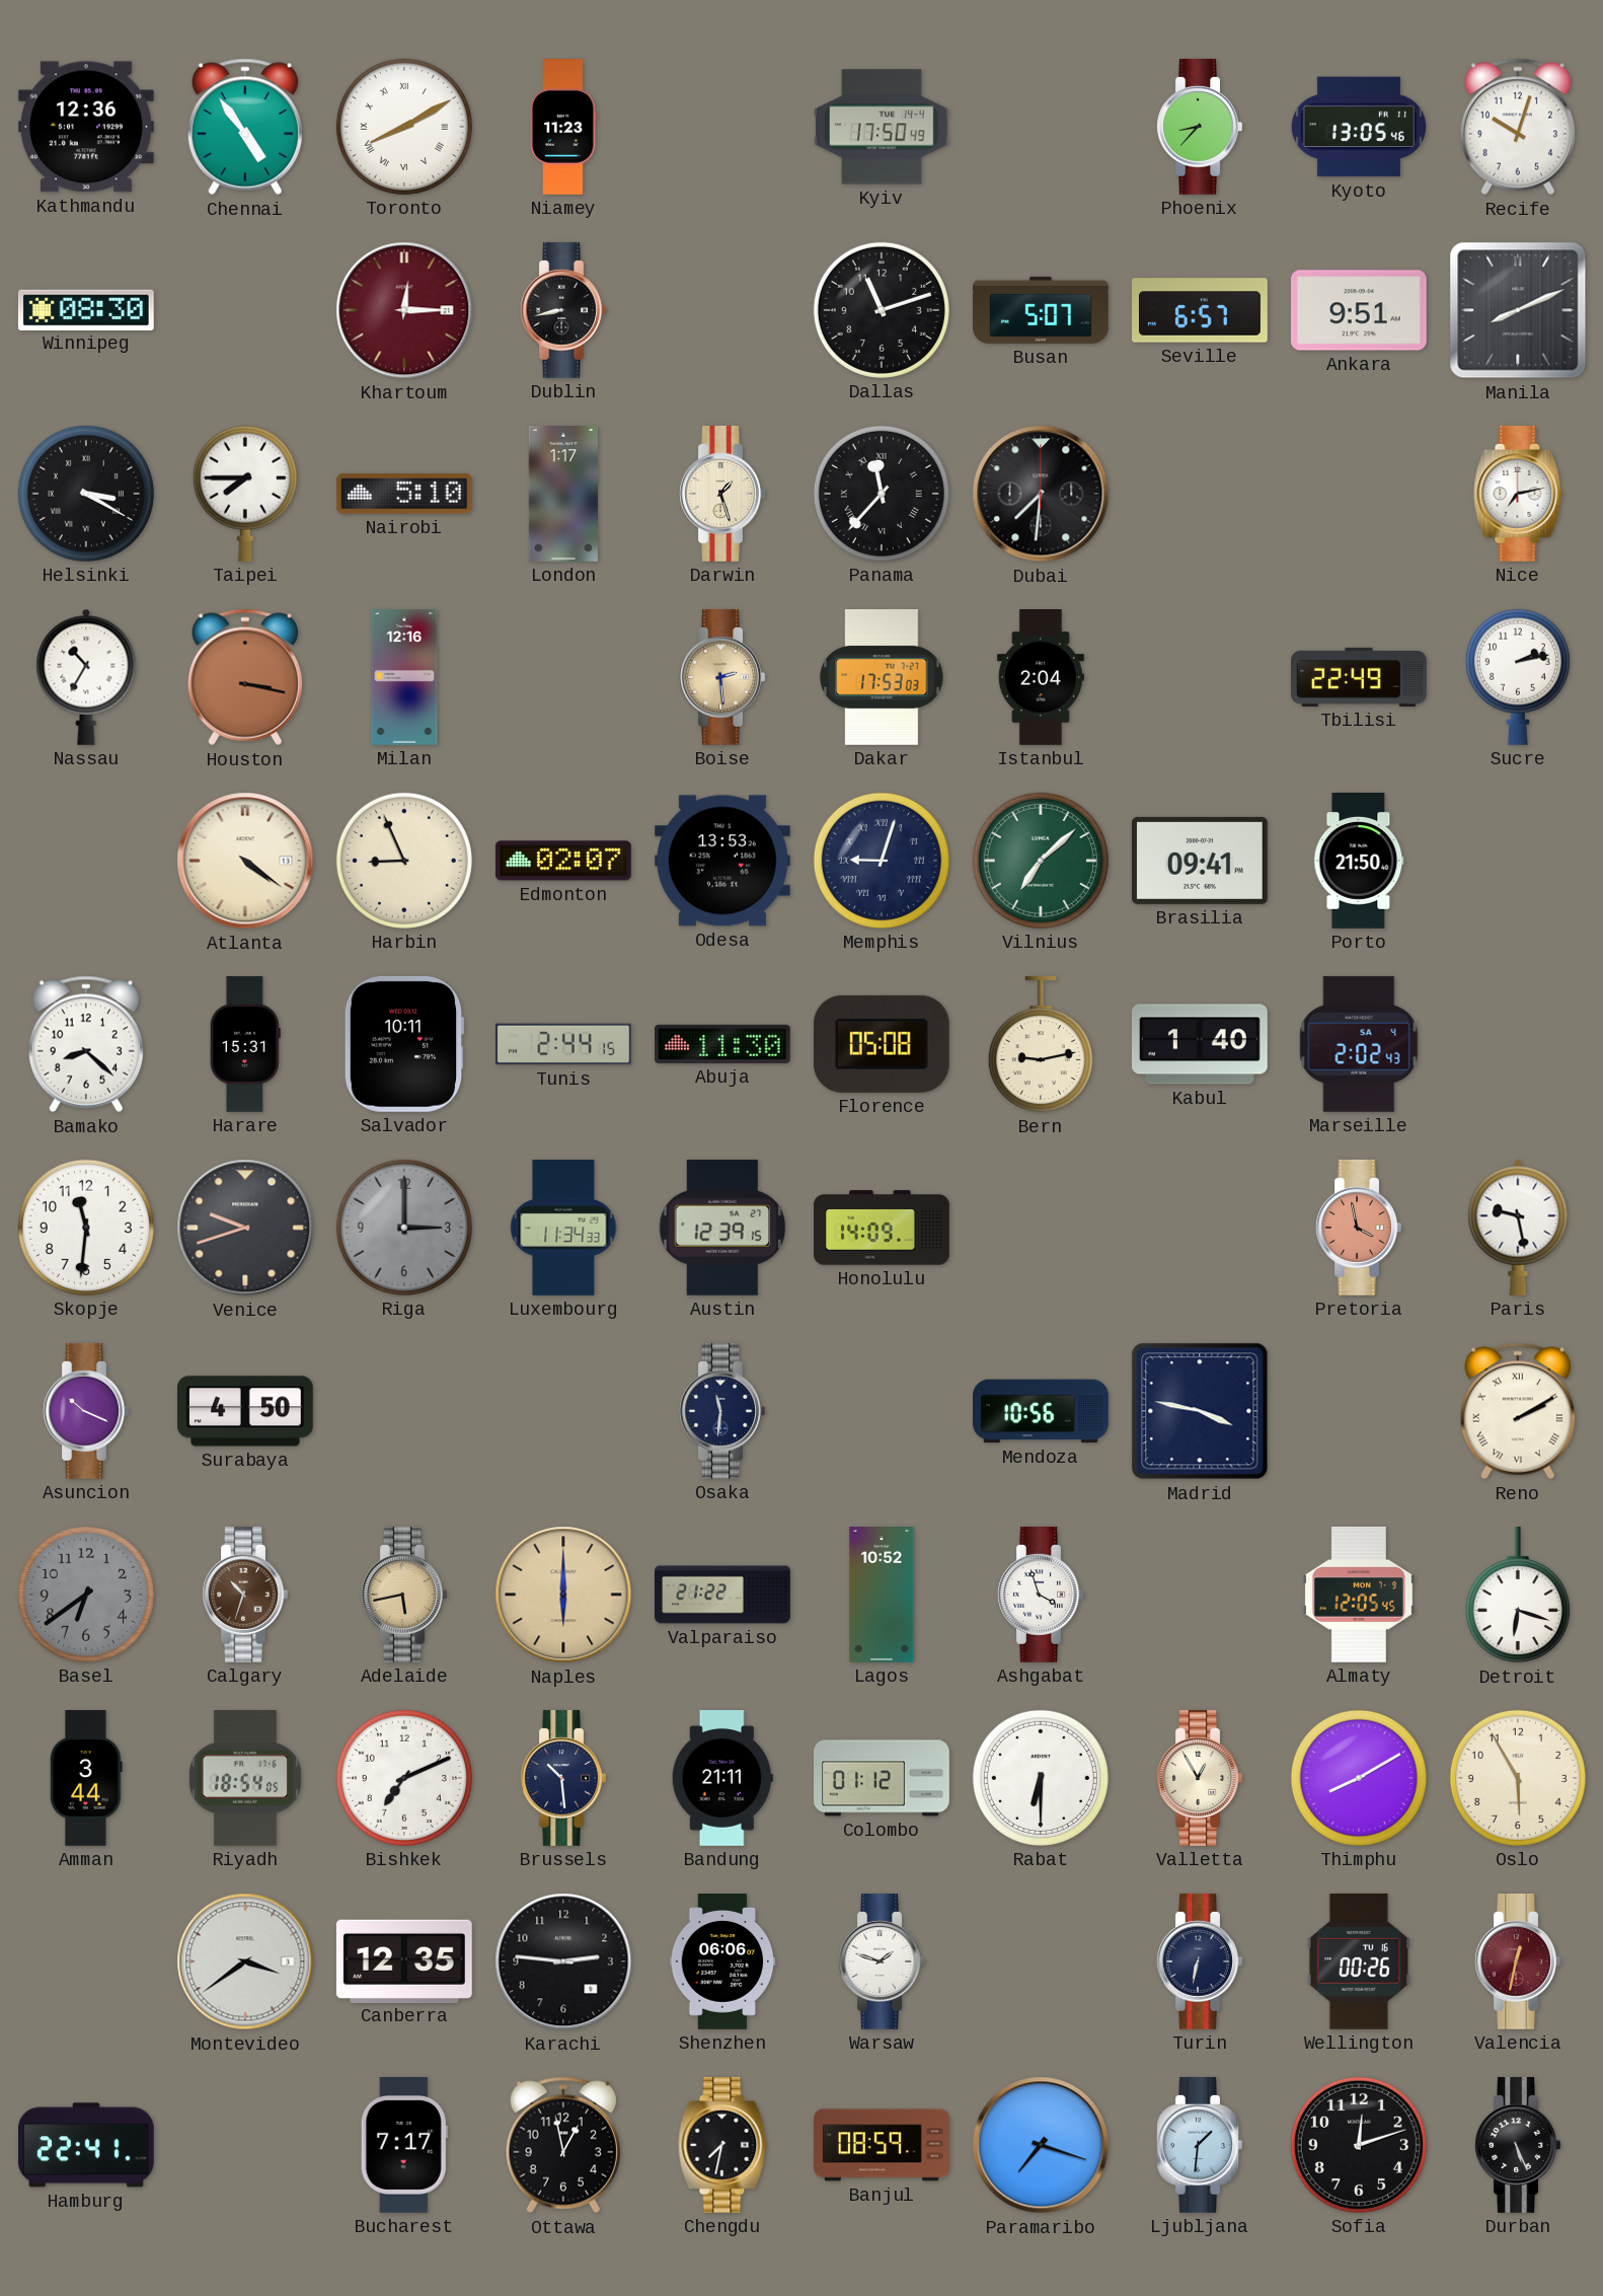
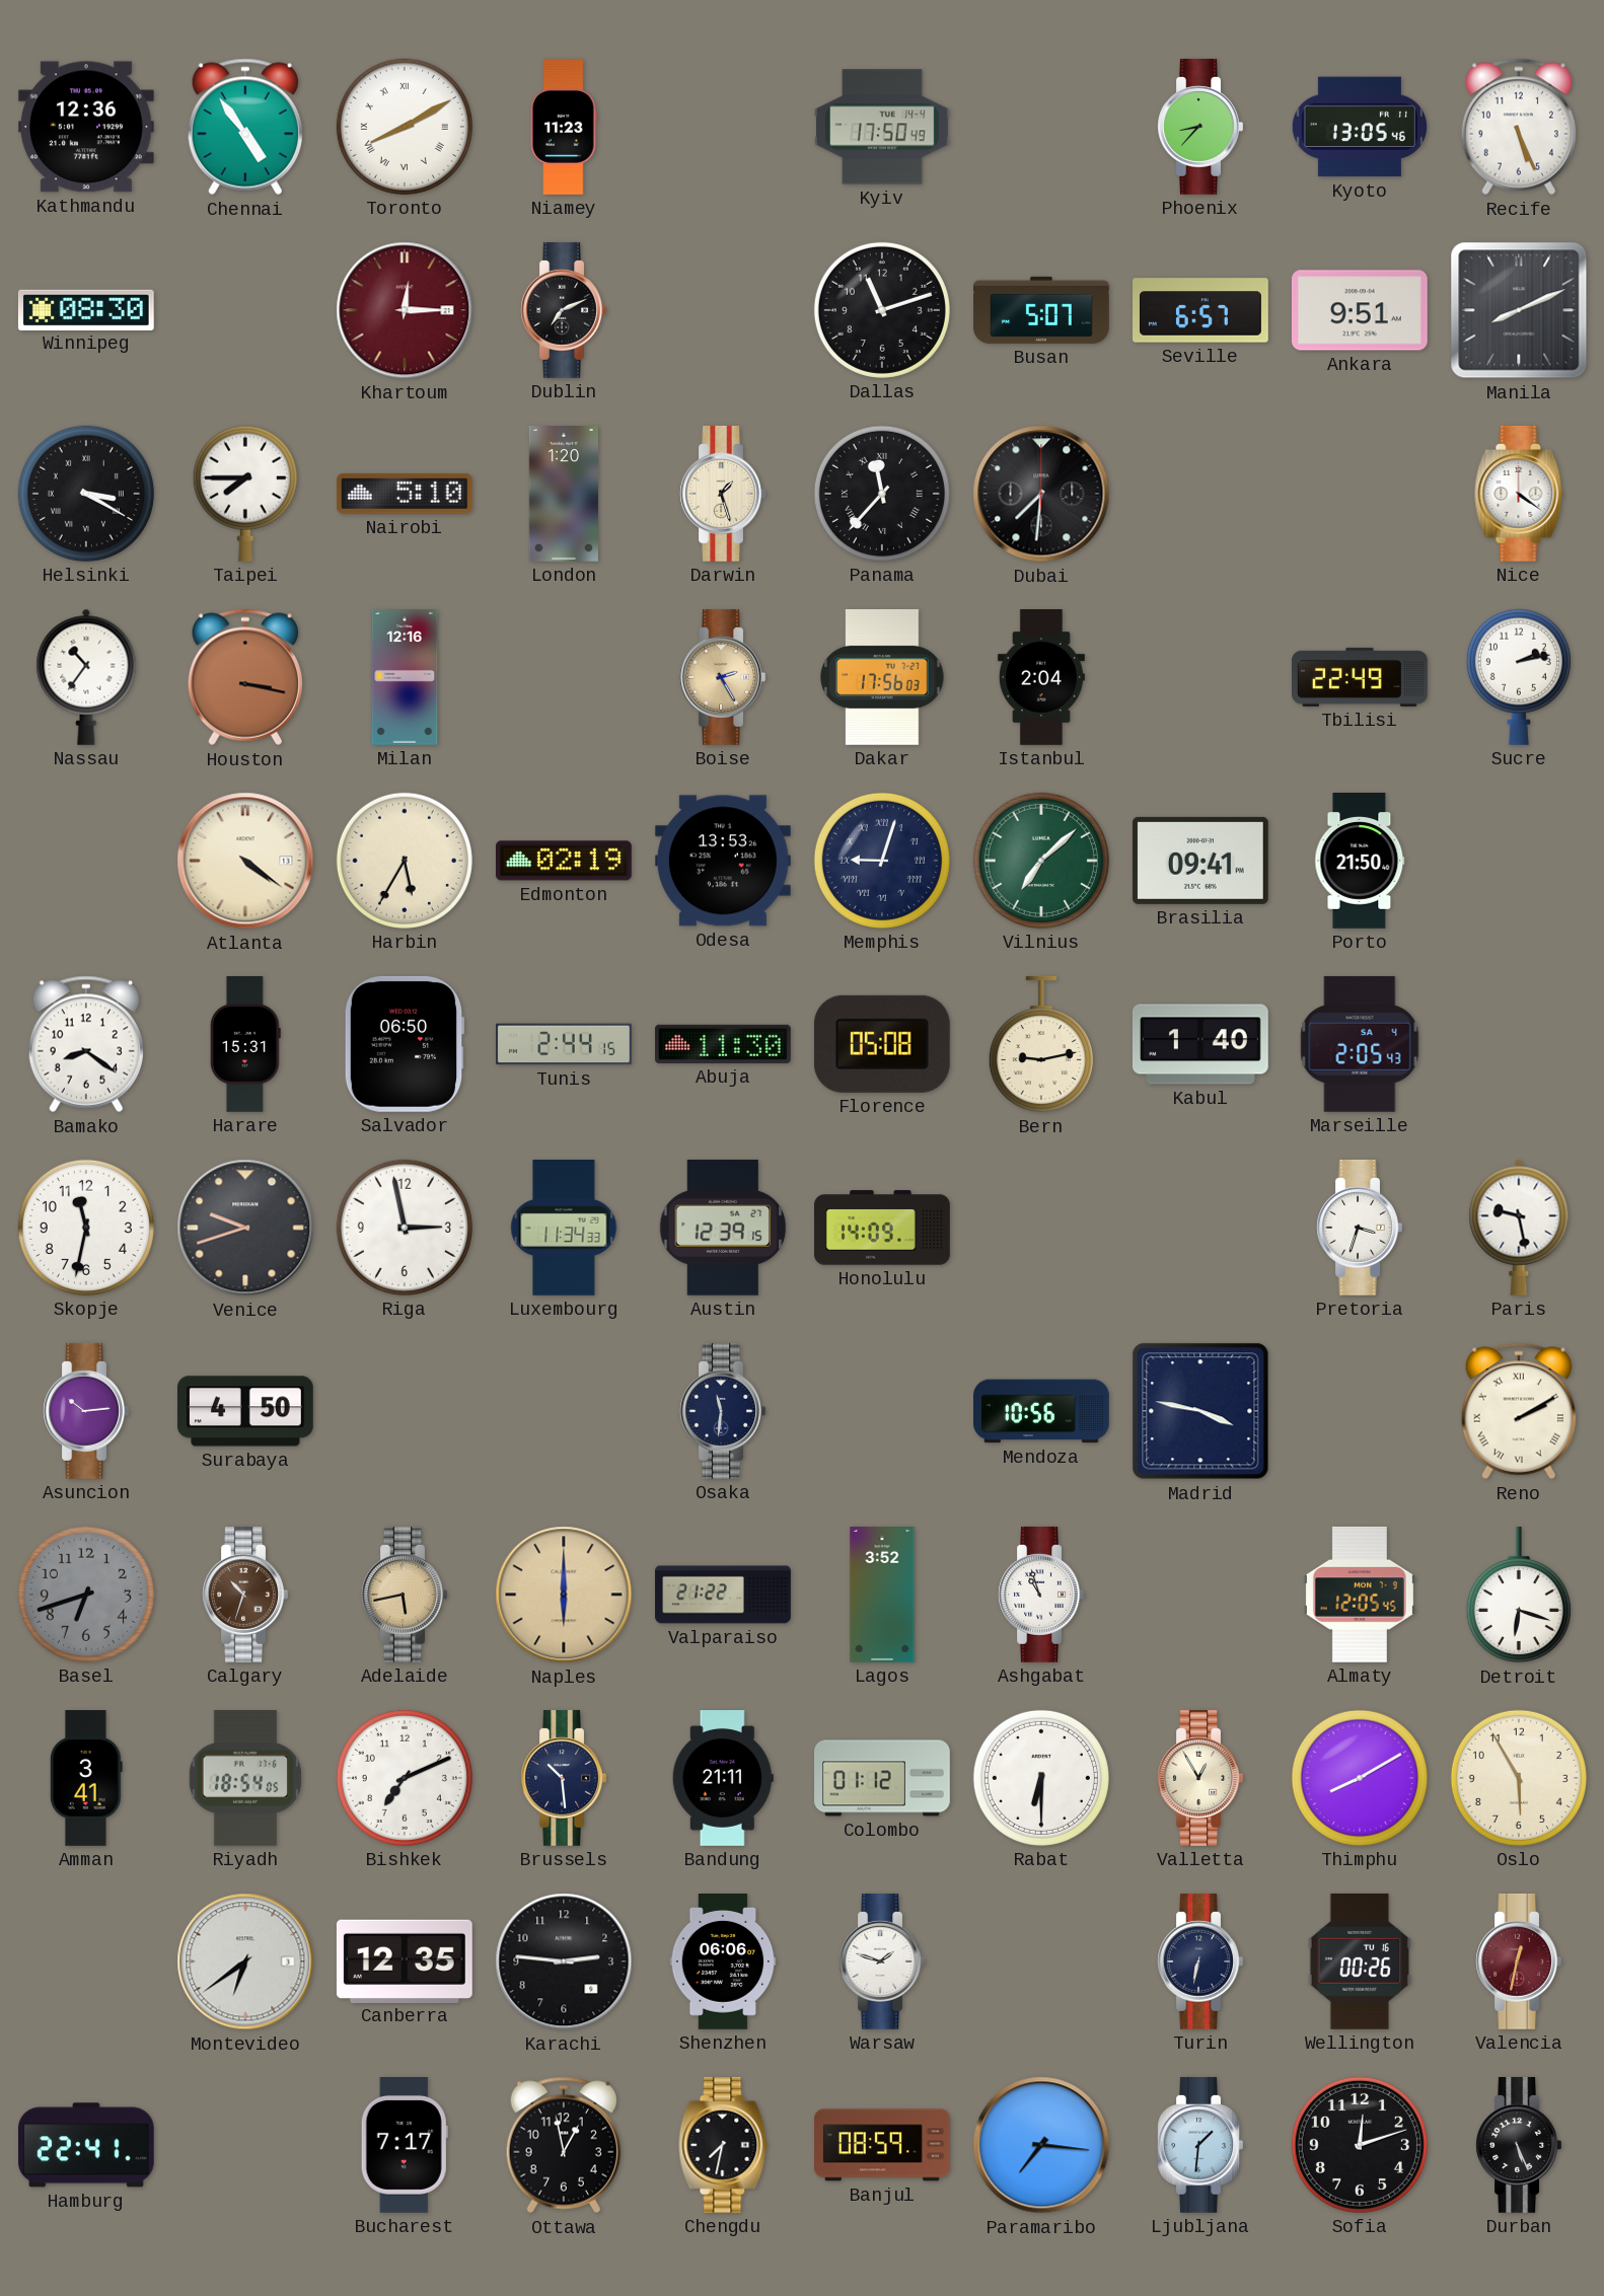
Recife: 10:03 -> 5:26 (1519, 127)
Dublin: 8:43 -> 7:11 (564, 310)
London: 1:17 -> 1:20 (564, 495)
Nice: 7:13 -> 4:21 (1519, 494)
Nassau: 10:35 -> 10:36 (86, 677)
Boise: 2:29 -> 2:25 (723, 677)
Dakar: 17:53 -> 17:56 (882, 677)
Harbin: 8:56 -> 5:35 (405, 861)
Edmonton: 02:07 -> 02:19 (564, 861)
Bamako: 8:22 -> 8:21 (86, 1044)
Salvador: 10:11 -> 06:50 (405, 1044)
Marseille: 2:02 -> 2:05 (1360, 1044)
Skopje: 11:31 -> 11:32 (86, 1228)
Riga: 3:00 -> 2:58 (405, 1228)
Riga dial: grey -> white (405, 1228)
Pretoria: 3:58 -> 3:33 (1360, 1228)
Pretoria dial: salmon -> white (1360, 1228)
Asuncion: 10:19 -> 10:14 (86, 1411)
Basel: 6:39 -> 6:42 (86, 1595)
Lagos: 10:52 -> 3:52 (882, 1596)
Ashgabat: 3:57 -> 10:57 (1041, 1595)
Amman: 3:44 -> 3:41 (87, 1779)
Montevideo: 3:39 -> 6:39 (245, 1961)
Paramaribo: 7:18 -> 7:16 (1041, 2145)
